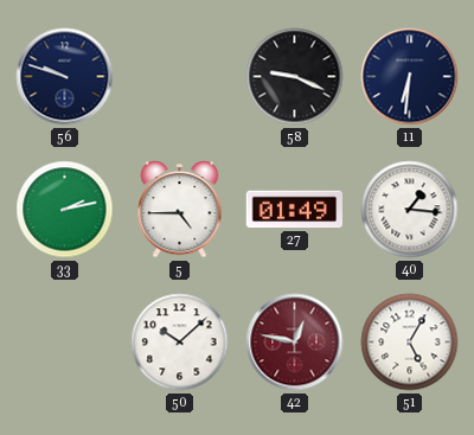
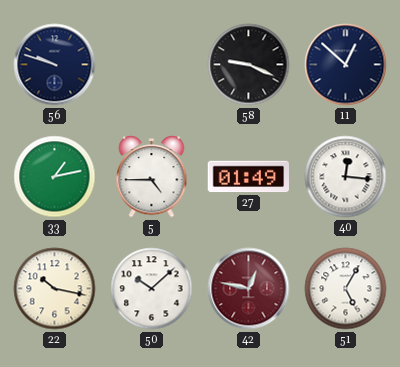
11: 6:31 -> 12:52 (346, 65)
33: 2:13 -> 1:13 (55, 177)
40: 1:16 -> 12:16 (346, 177)
22: none -> 10:17 (55, 289)
